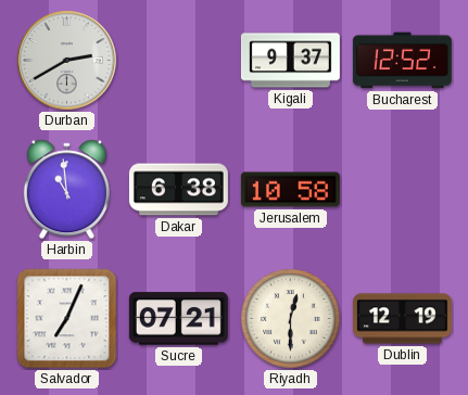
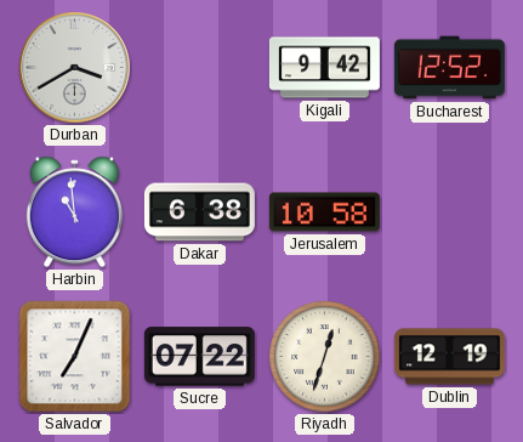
Durban: 2:40 -> 3:40 (75, 68)
Kigali: 9:37 -> 9:42 (324, 68)
Sucre: 07:21 -> 07:22 (199, 357)
Riyadh: 12:30 -> 12:33 (325, 357)
